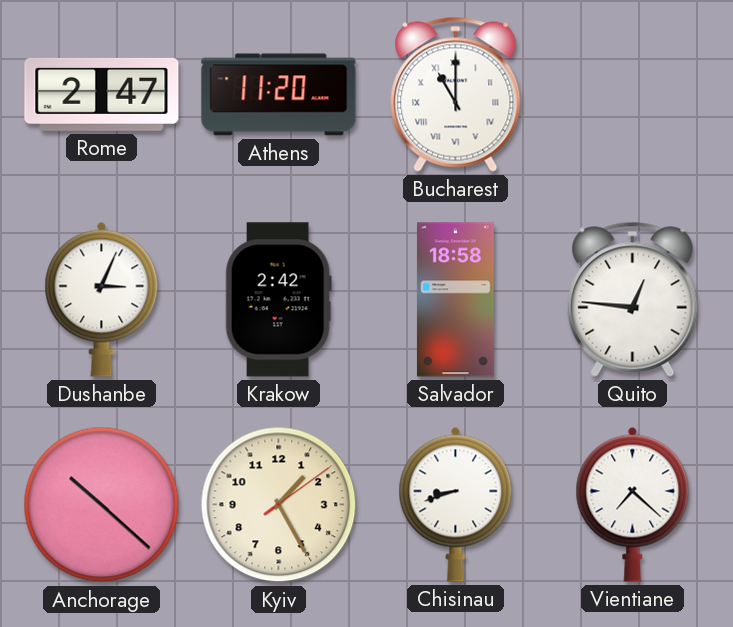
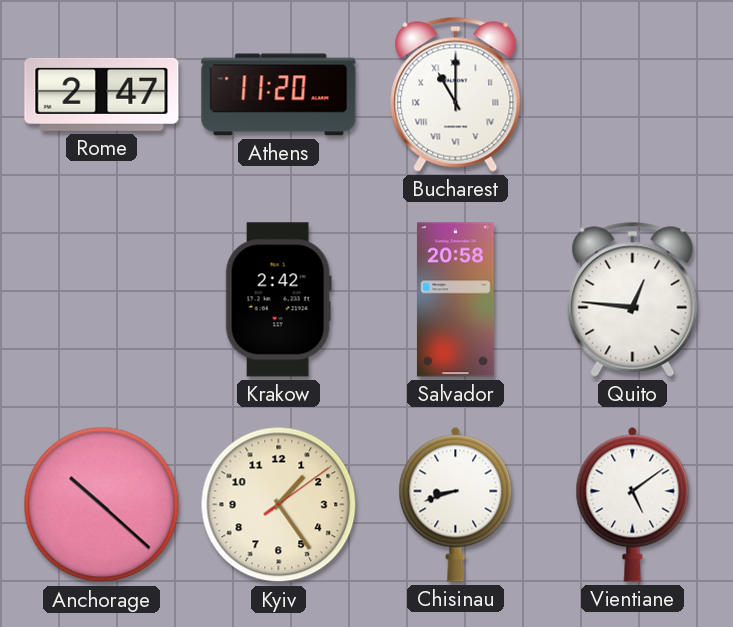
Dushanbe: 3:04 -> none (102, 299)
Salvador: 18:58 -> 20:58 (455, 300)
Kyiv: 1:25 -> 1:24 (279, 505)
Vientiane: 7:22 -> 5:09 (633, 504)
